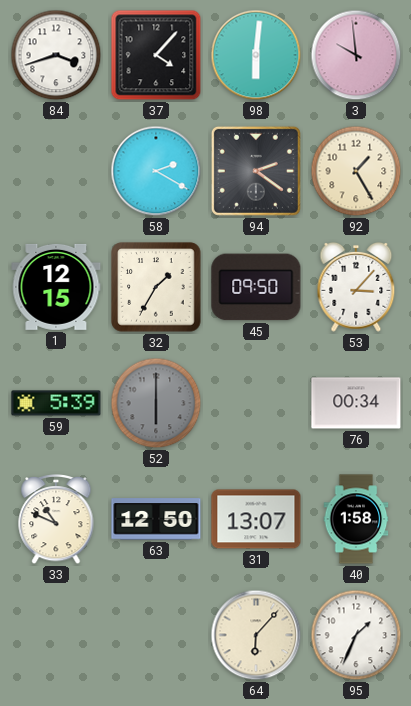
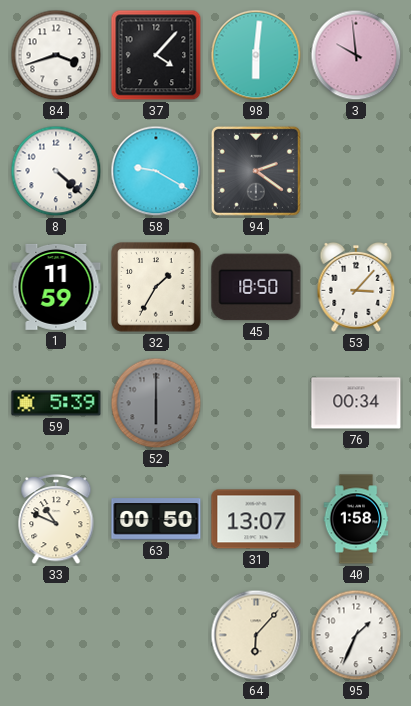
8: none -> 4:22 (56, 171)
58: 2:20 -> 9:20 (156, 171)
92: 1:25 -> none (356, 171)
1: 12:15 -> 11:59 (56, 287)
45: 09:50 -> 18:50 (256, 287)
63: 12:50 -> 00:50 (156, 519)
